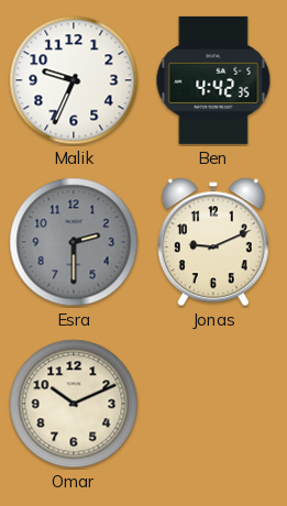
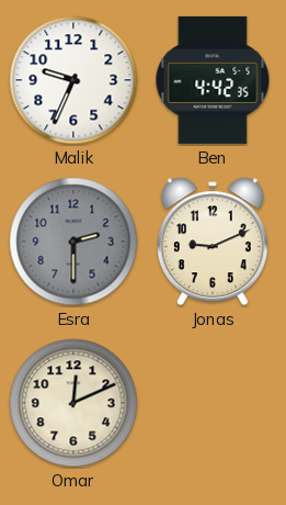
Omar: 10:11 -> 12:11 (73, 403)
